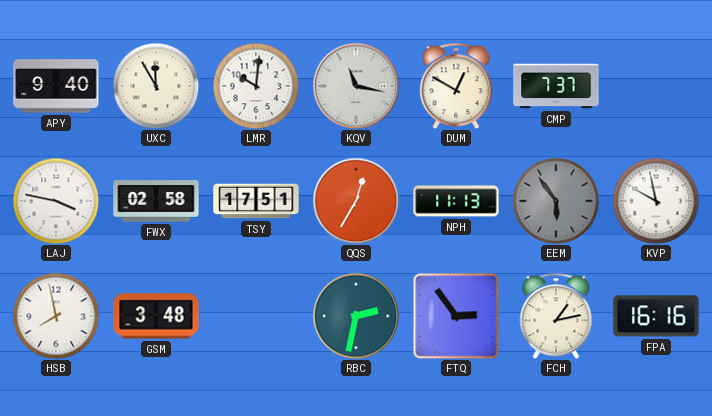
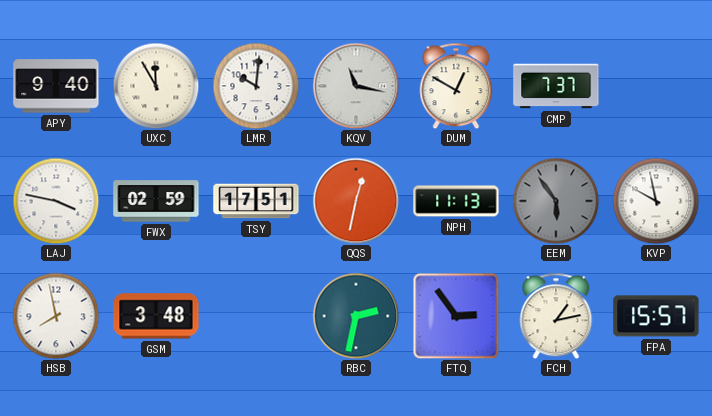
FWX: 02:58 -> 02:59 (156, 201)
QQS: 12:35 -> 12:32 (356, 201)
FPA: 16:16 -> 15:57 (656, 316)
